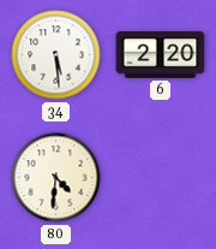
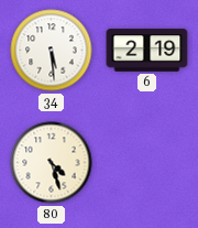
6: 2:20 -> 2:19 (147, 51)
80: 4:31 -> 4:27 (52, 163)
